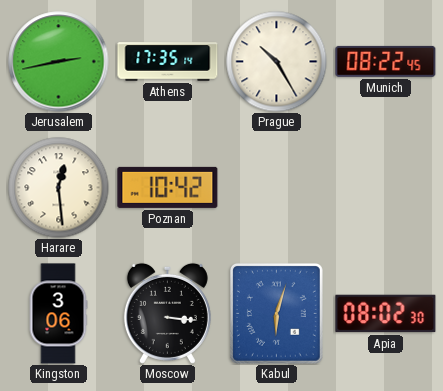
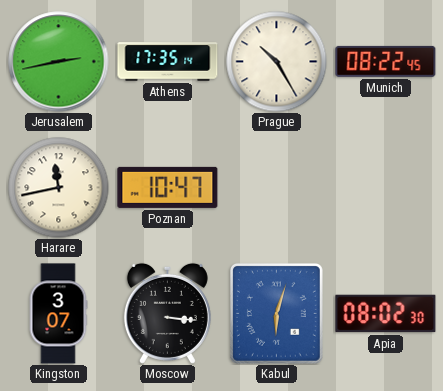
Harare: 12:29 -> 11:43 (59, 188)
Poznan: 10:42 -> 10:47 (168, 187)
Kingston: 3:06 -> 3:07 (58, 314)
